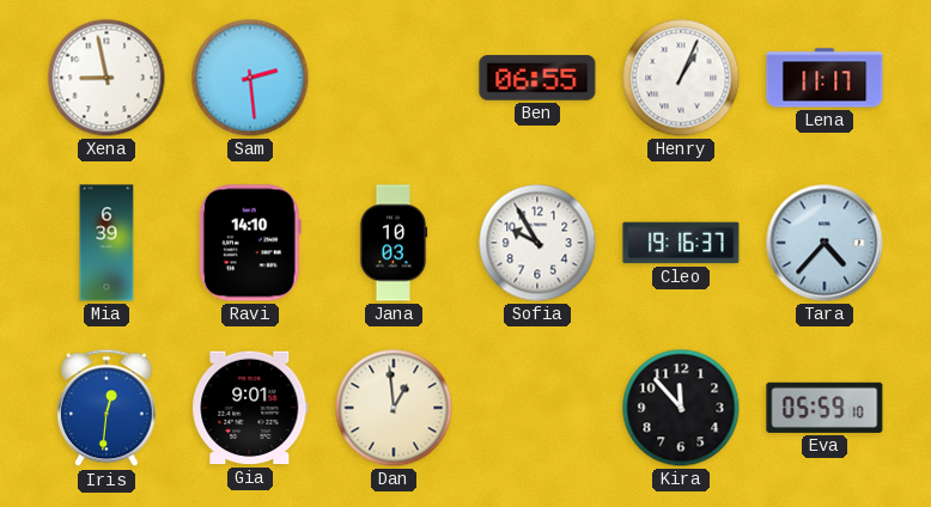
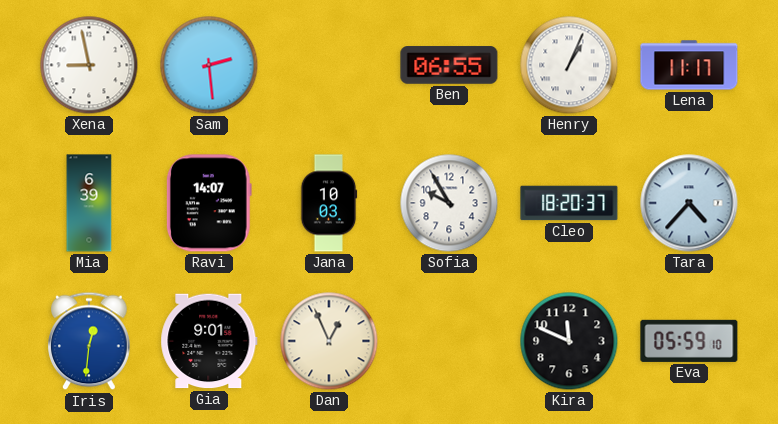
Ravi: 14:10 -> 14:07 (209, 203)
Cleo: 19:16 -> 18:20 (569, 203)
Dan: 12:59 -> 12:56 (329, 341)
Kira: 11:53 -> 11:49 (569, 341)
